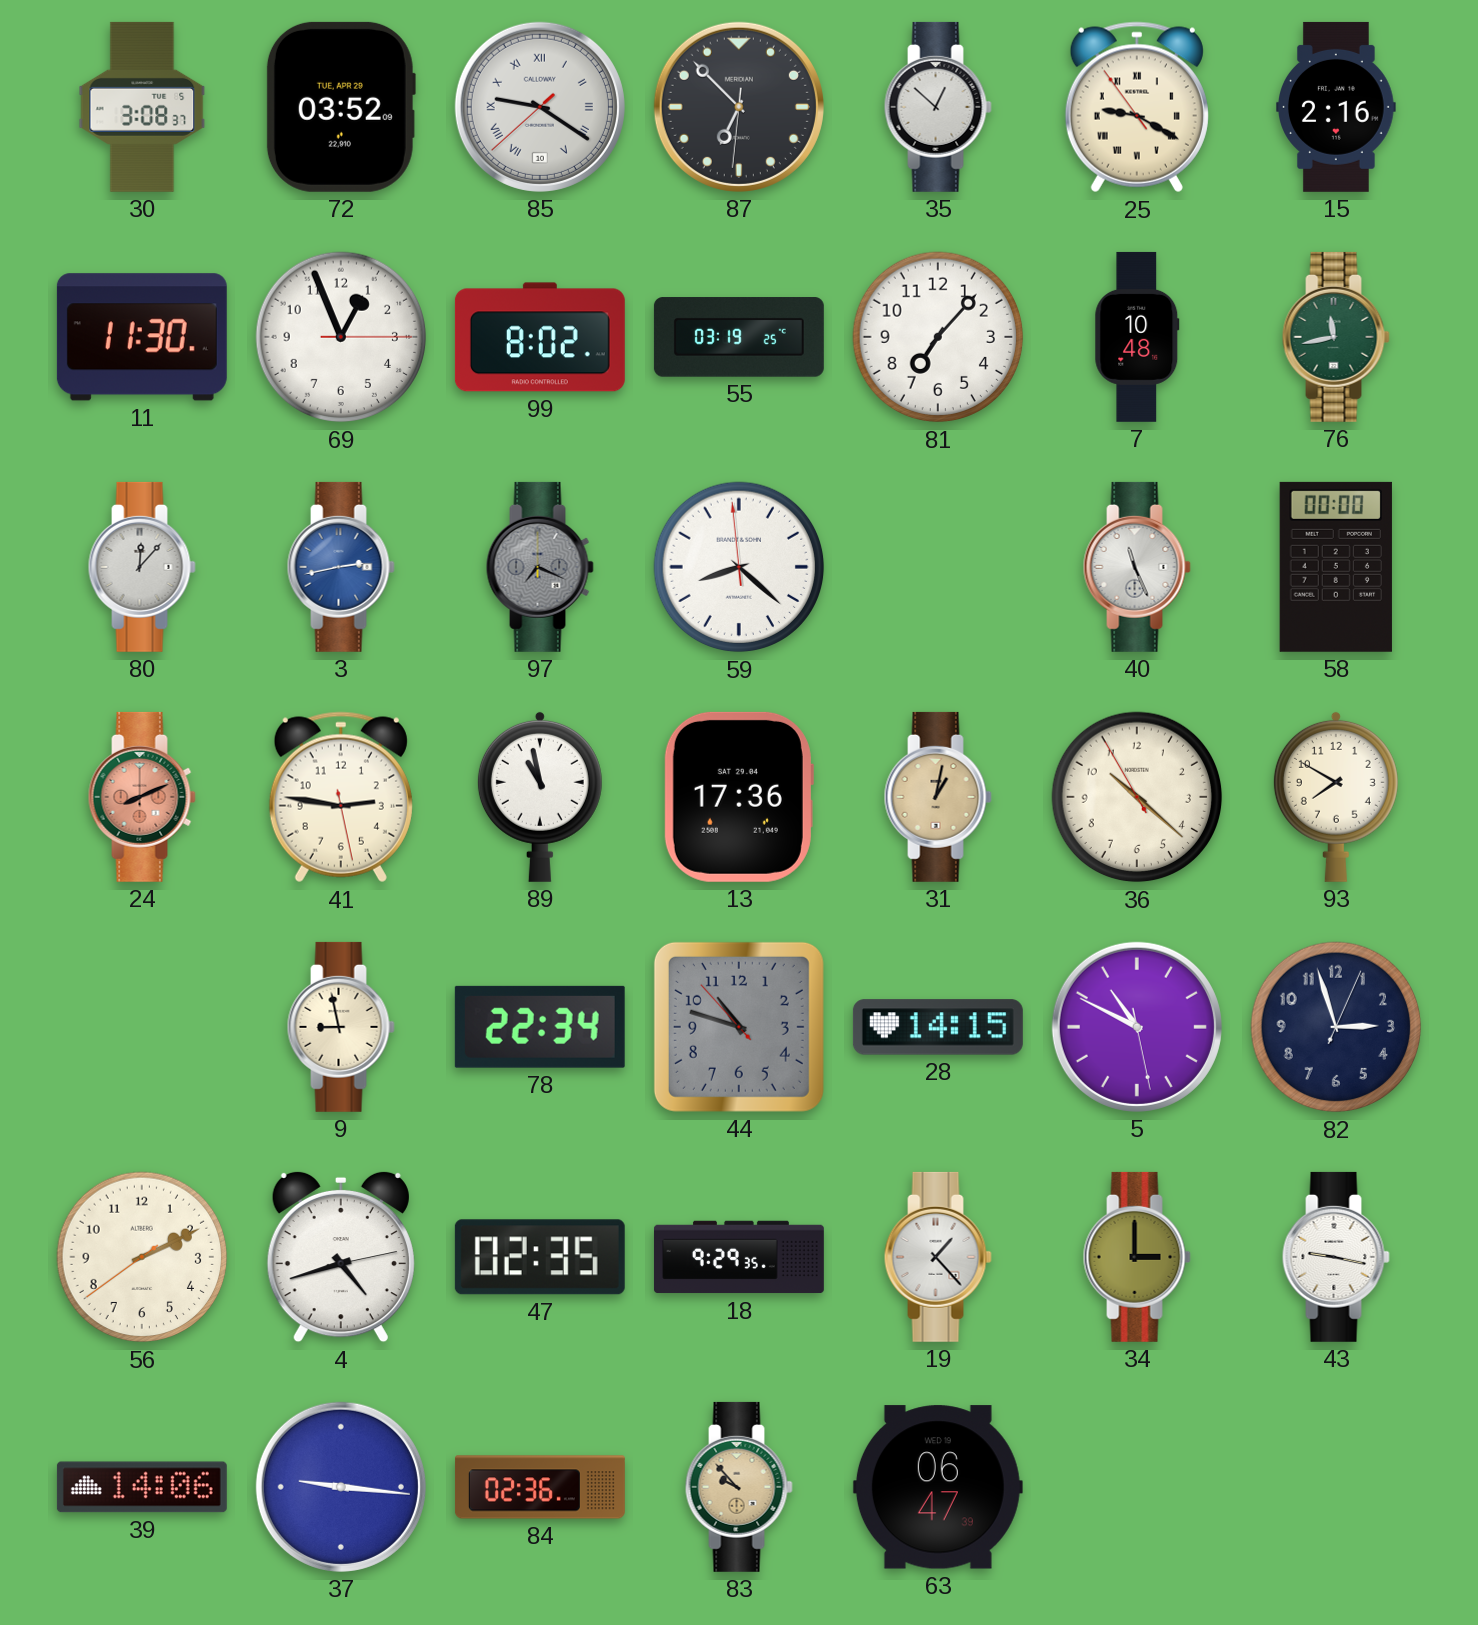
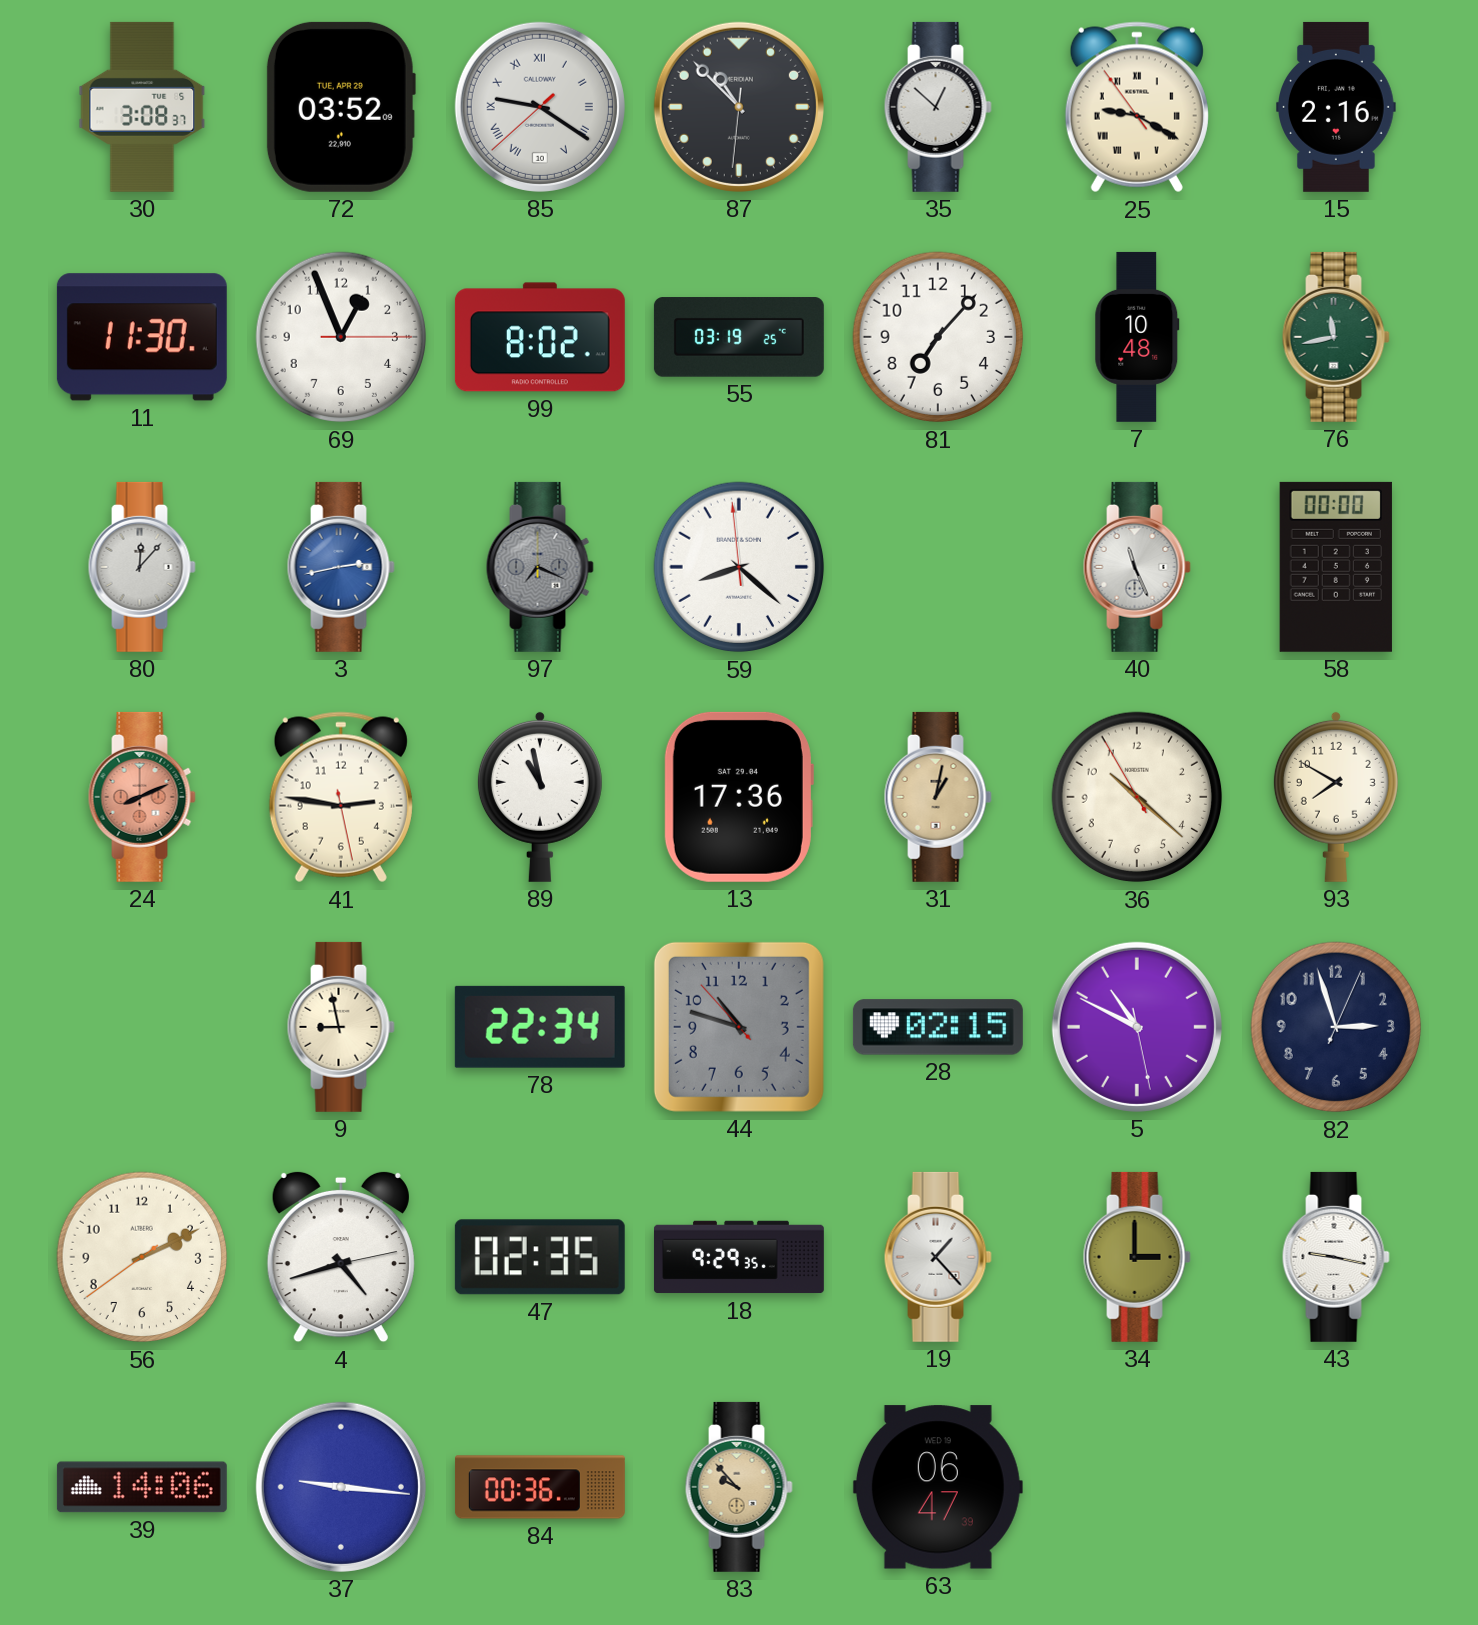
87: 6:52 -> 10:52 (739, 107)
28: 14:15 -> 02:15 (938, 1027)
84: 02:36 -> 00:36 (540, 1487)
